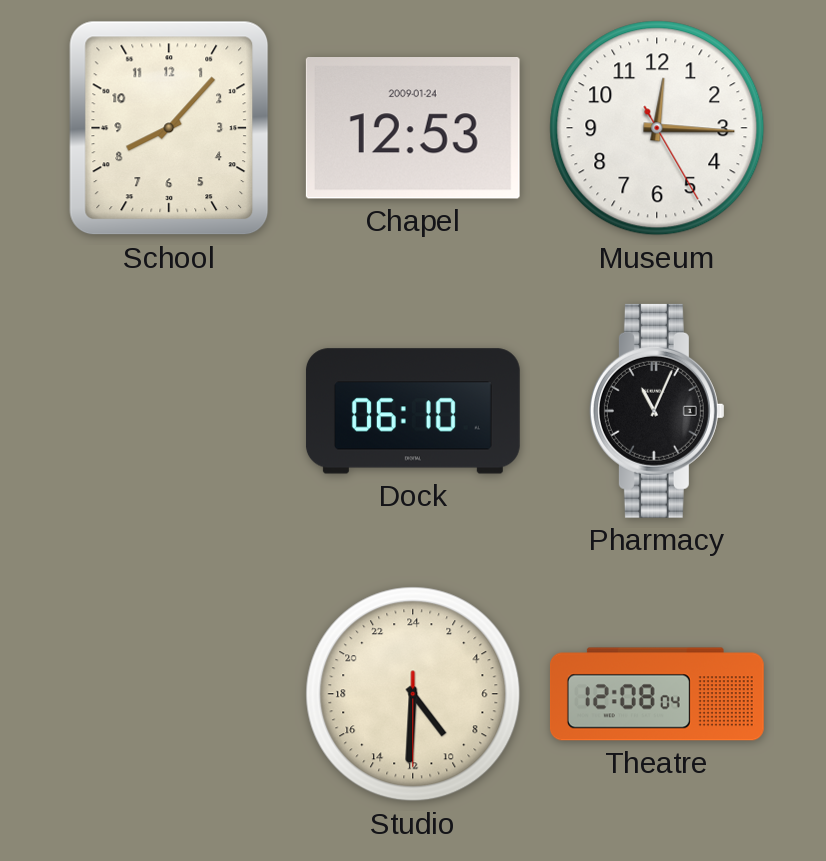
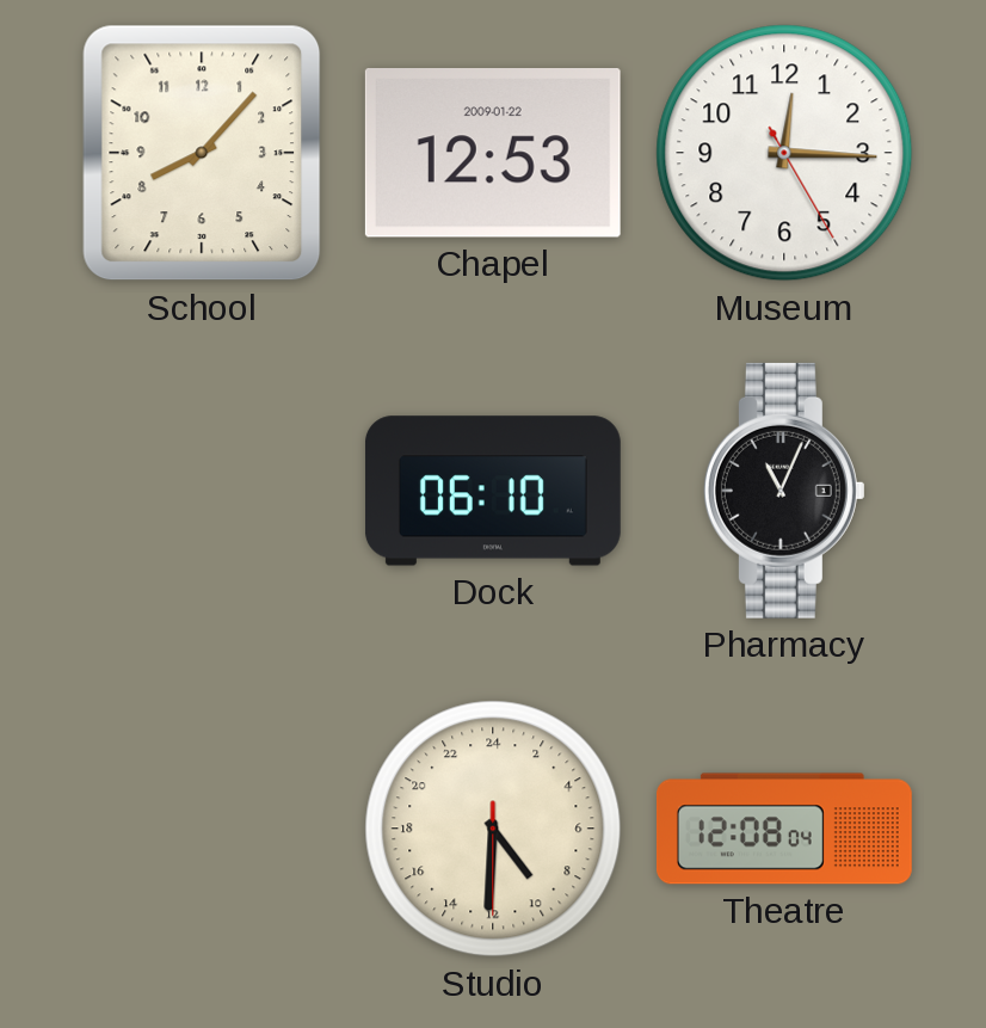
Chapel date: 2009-01-24 -> 2009-01-22 (493, 154)
